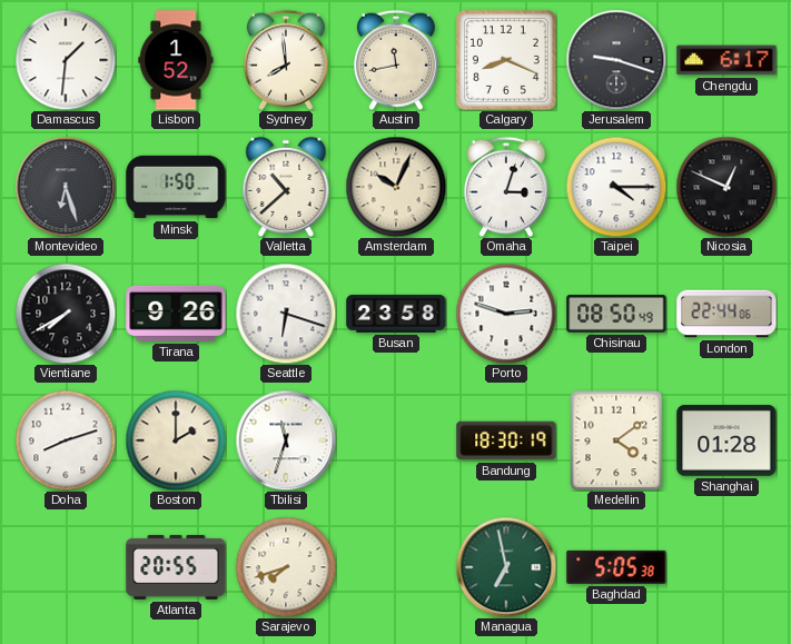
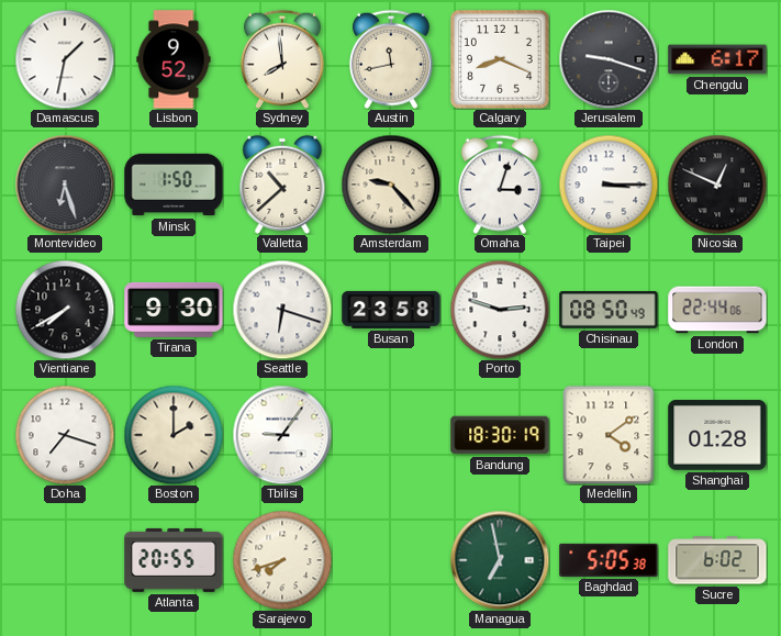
Damascus: 1:31 -> 1:32 (65, 59)
Lisbon: 1:52 -> 9:52 (174, 59)
Amsterdam: 10:04 -> 9:23 (391, 185)
Taipei: 4:15 -> 3:15 (609, 185)
Tirana: 9:26 -> 9:30 (174, 310)
Doha: 8:12 -> 7:18 (65, 435)
Tbilisi: 11:33 -> 9:06 (282, 435)
Sucre: none -> 6:02 (717, 560)
